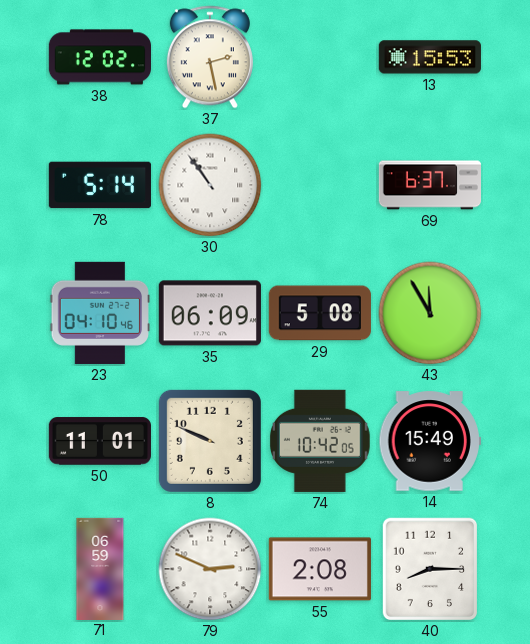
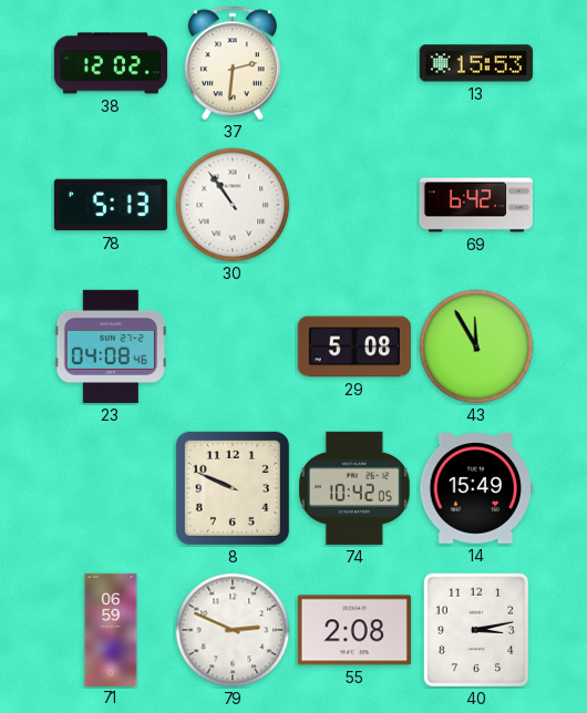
37: 2:28 -> 2:31 (233, 63)
78: 5:14 -> 5:13 (111, 205)
69: 6:37 -> 6:42 (475, 205)
23: 04:10 -> 04:08 (111, 347)
35: 06:09 -> none (210, 313)
50: 11:01 -> none (100, 441)
40: 8:15 -> 3:13 (476, 630)
